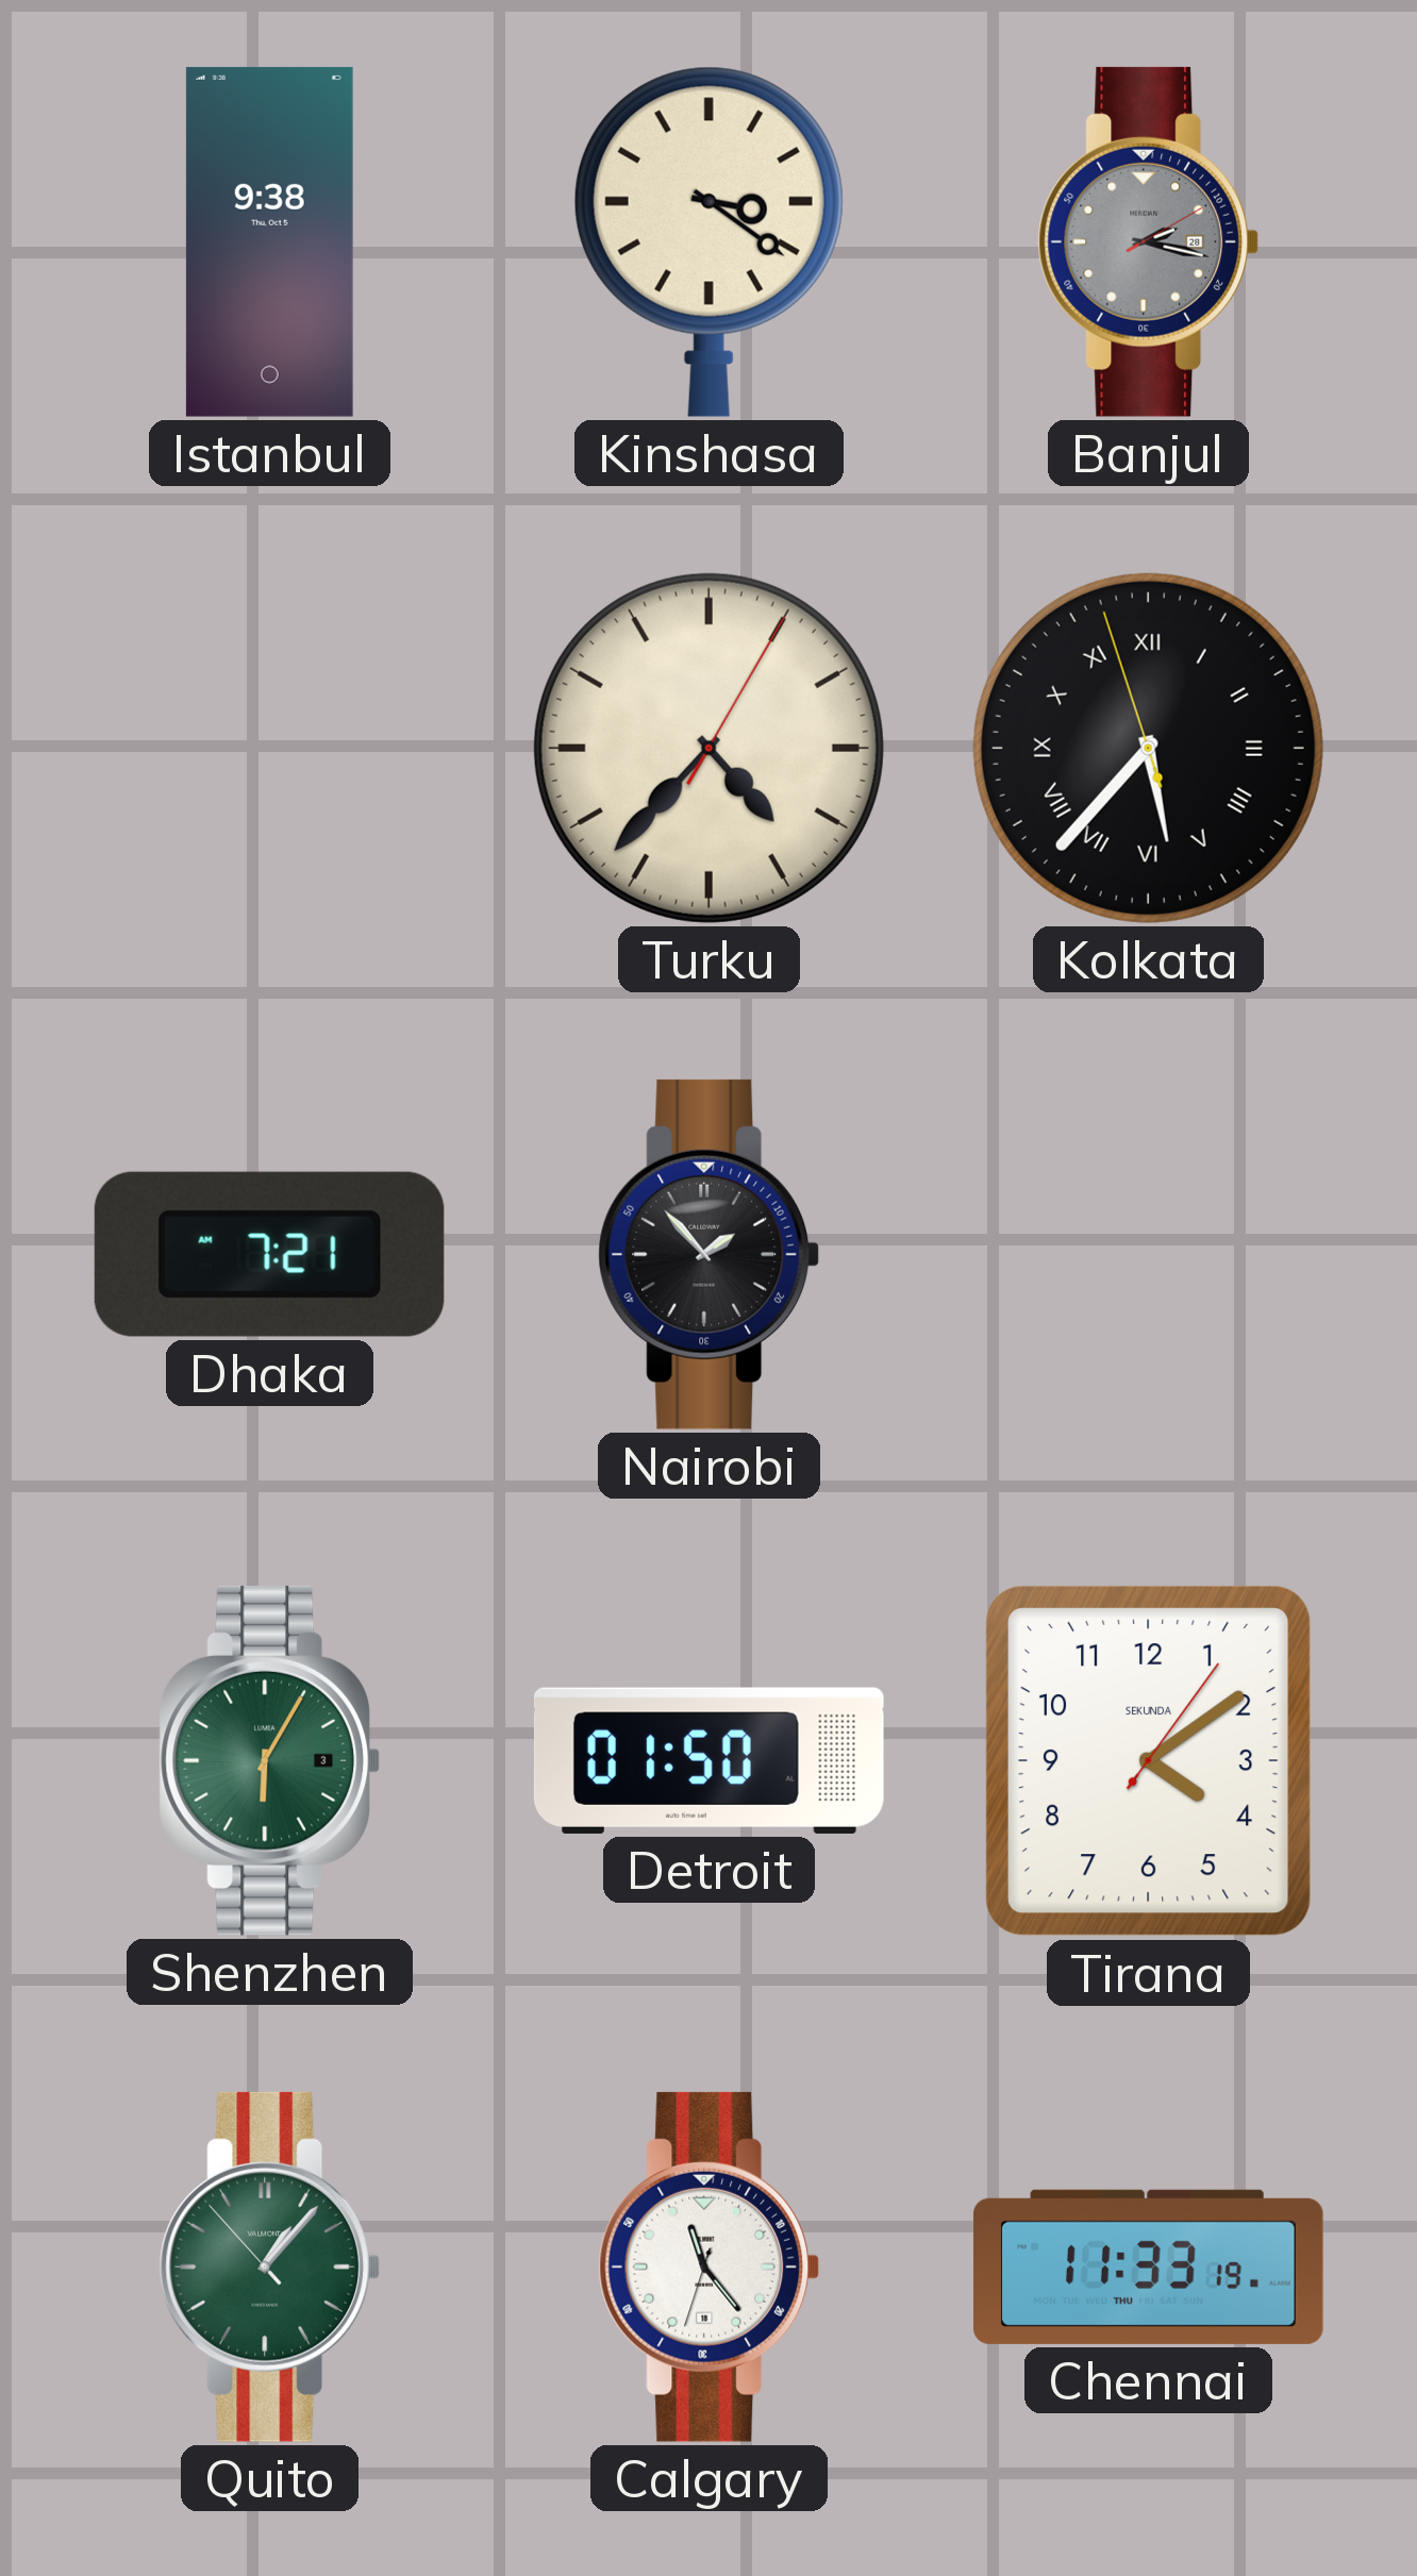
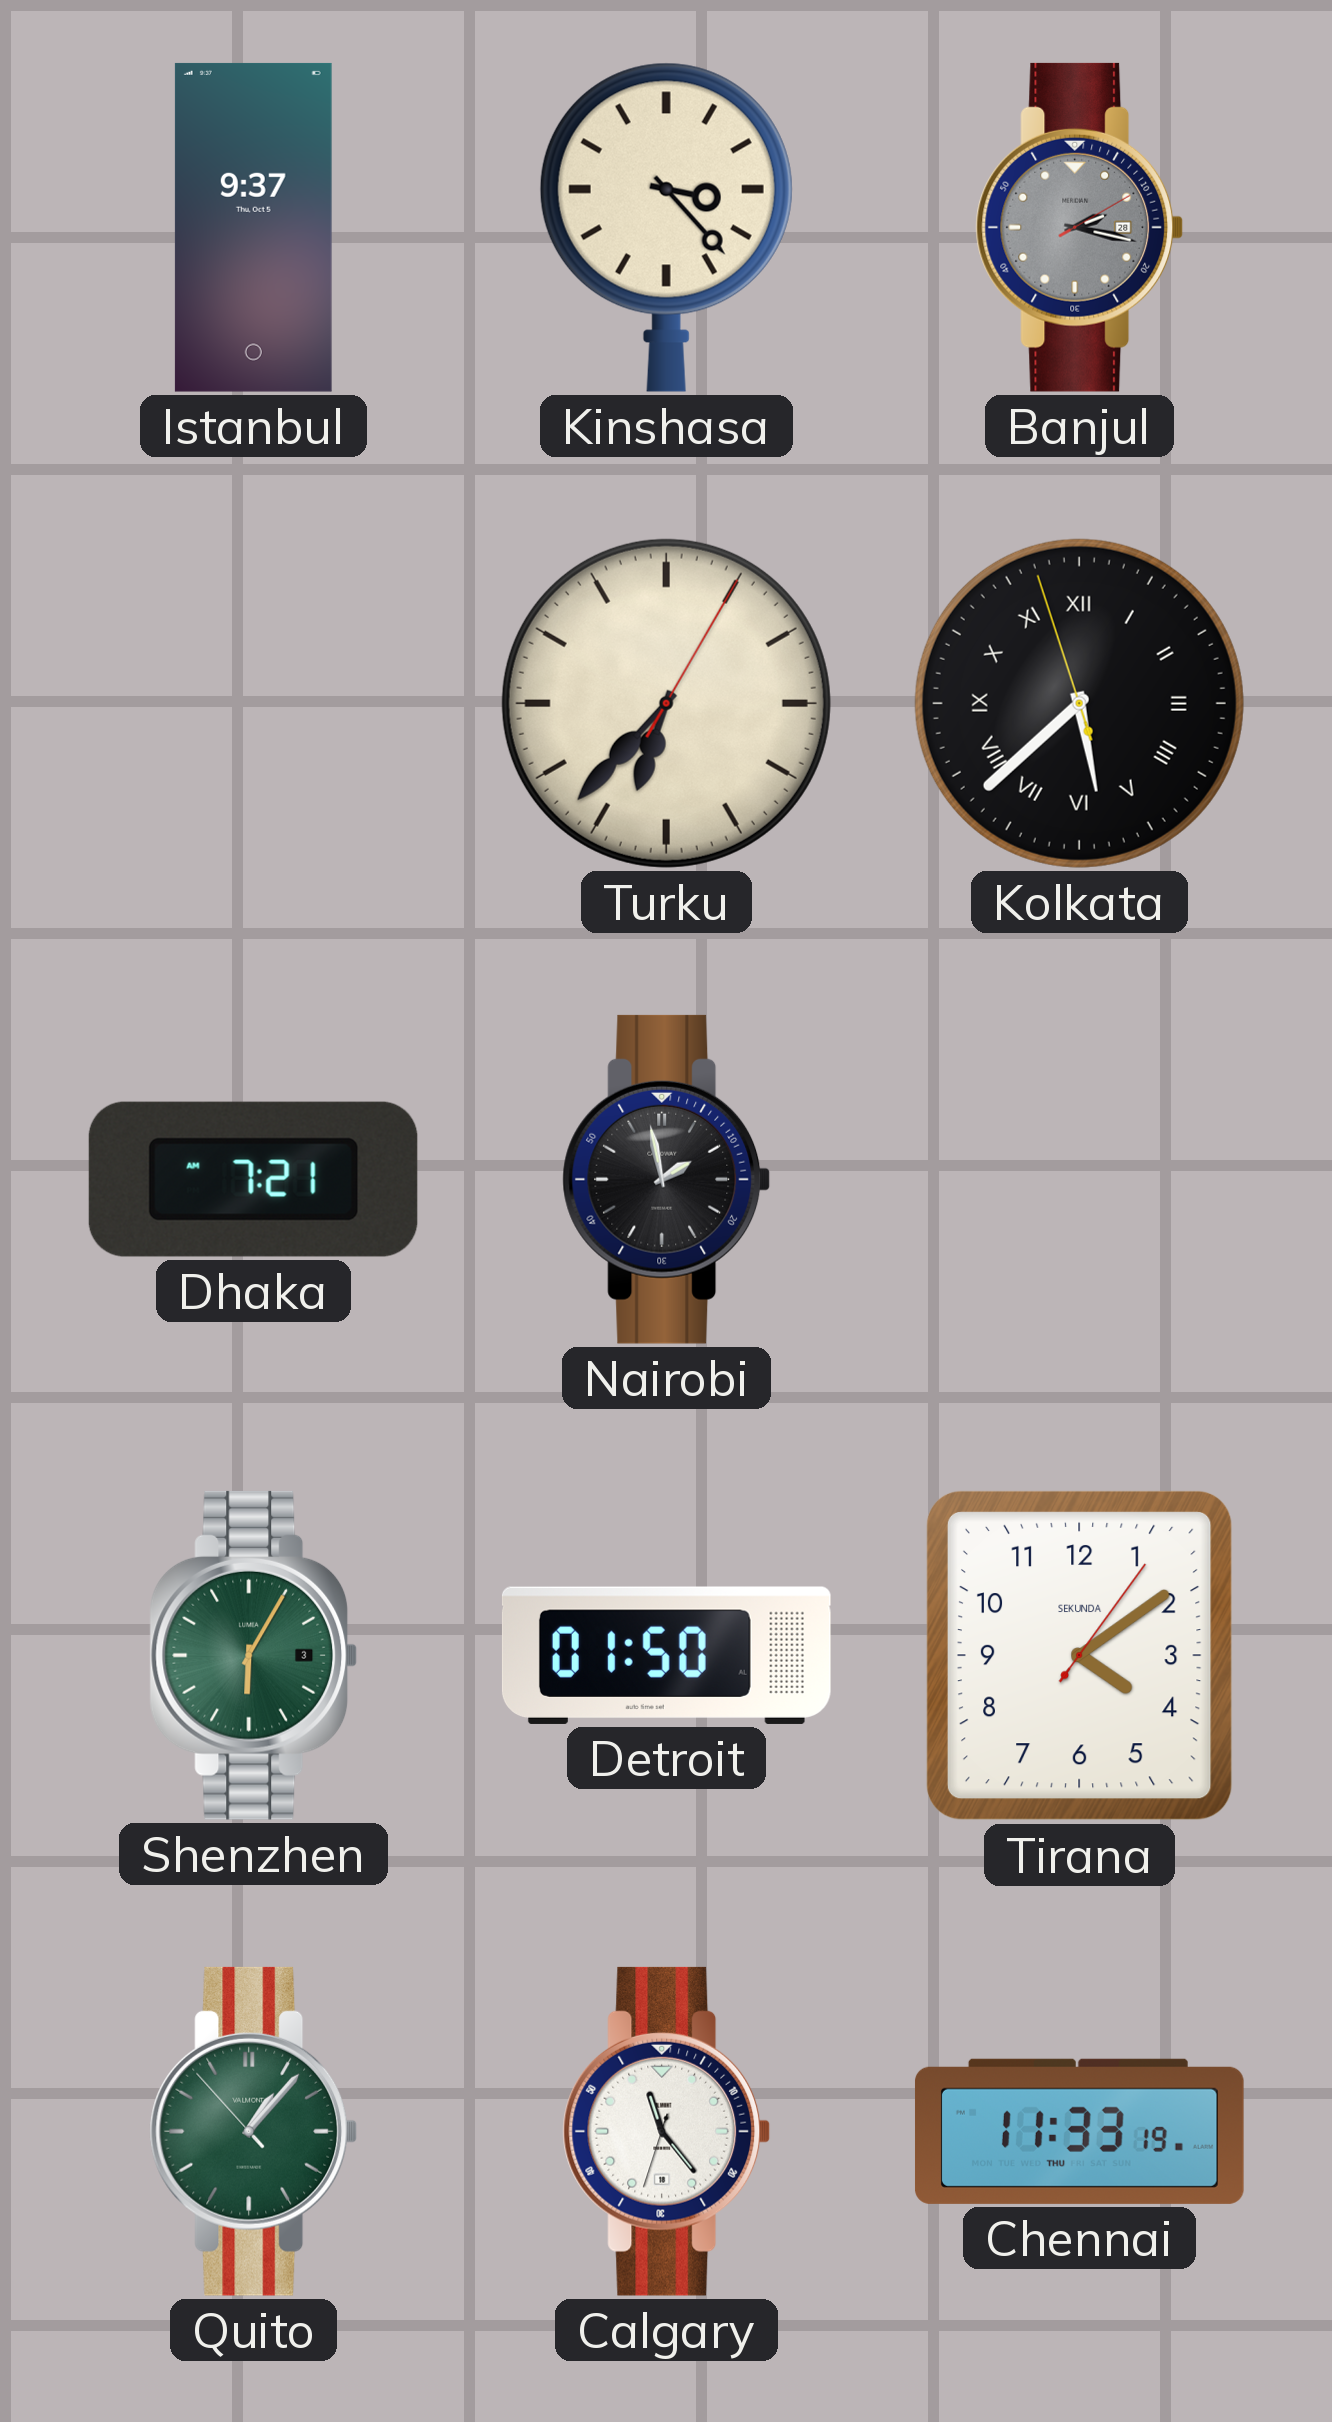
Istanbul: 9:38 -> 9:37 (253, 227)
Kinshasa: 3:21 -> 3:23 (666, 227)
Turku: 4:37 -> 6:37 (666, 703)
Kolkata: 5:36 -> 5:37 (1079, 703)
Nairobi: 1:53 -> 1:58 (667, 1179)
